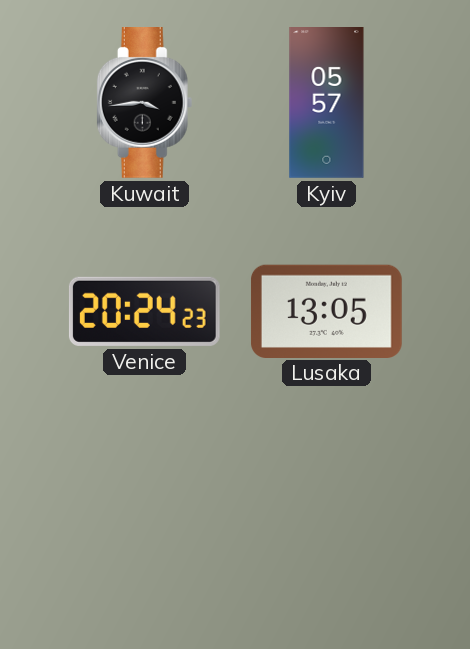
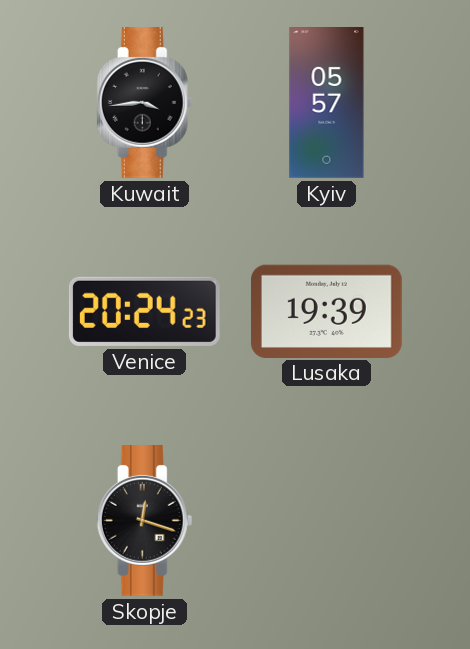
Lusaka: 13:05 -> 19:39 (326, 311)
Skopje: none -> 12:18 (145, 521)
